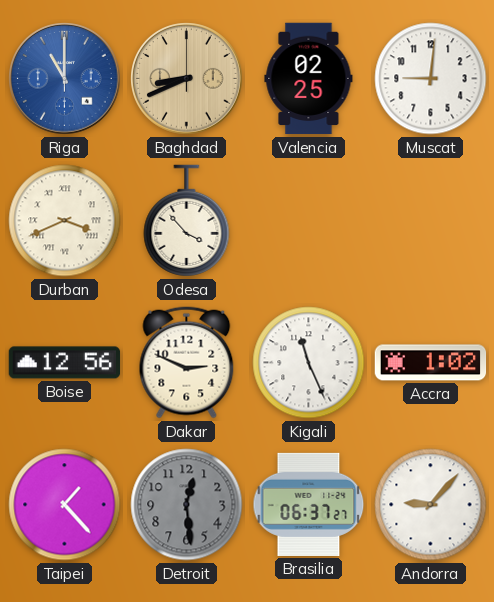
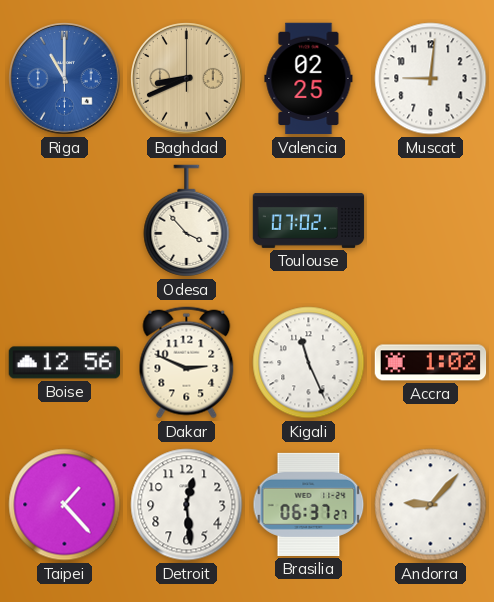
Durban: 3:41 -> none (65, 221)
Toulouse: none -> 07:02 (309, 221)
Detroit dial: grey -> white (187, 505)
